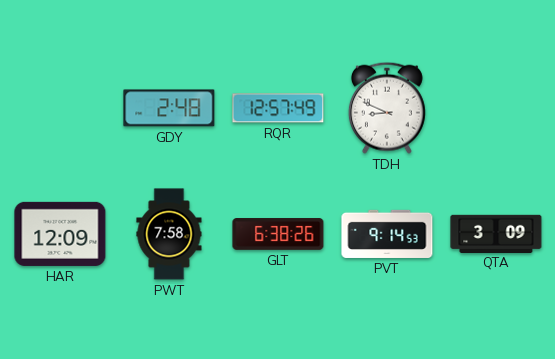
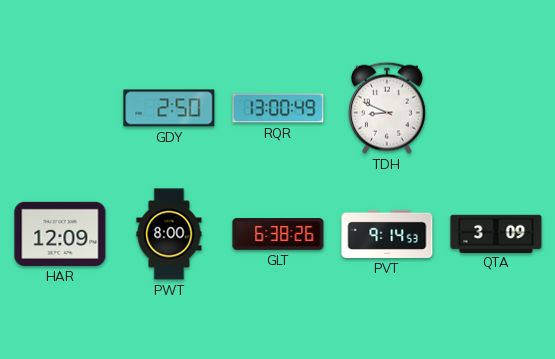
GDY: 2:48 -> 2:50 (169, 108)
RQR: 12:57 -> 13:00 (278, 108)
PWT: 7:58 -> 8:00 (169, 234)
